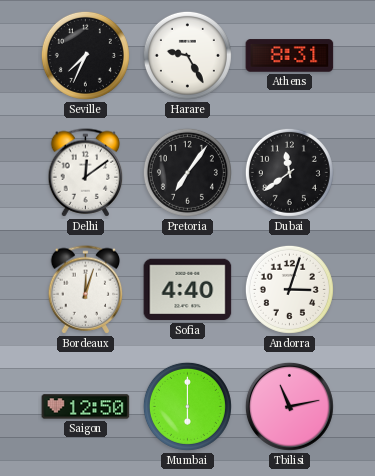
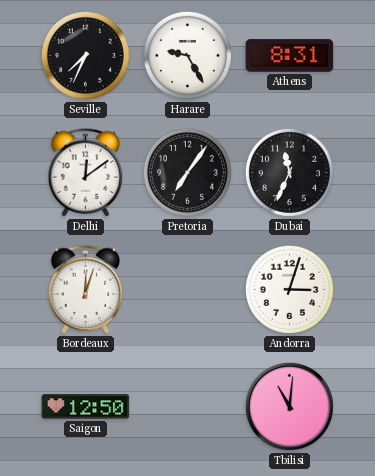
Dubai: 11:39 -> 11:34 (289, 172)
Sofia: 4:40 -> none (188, 290)
Mumbai: 6:00 -> none (187, 406)
Tbilisi: 11:13 -> 11:01 (289, 406)
